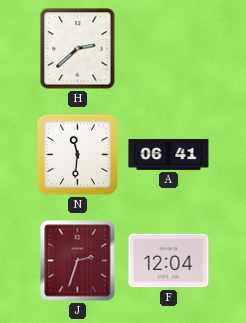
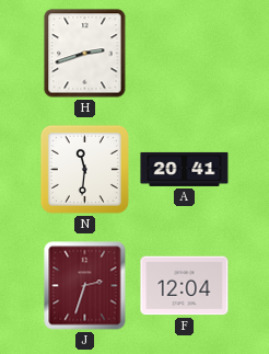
H: 2:38 -> 2:42 (85, 54)
A: 06:41 -> 20:41 (185, 169)
